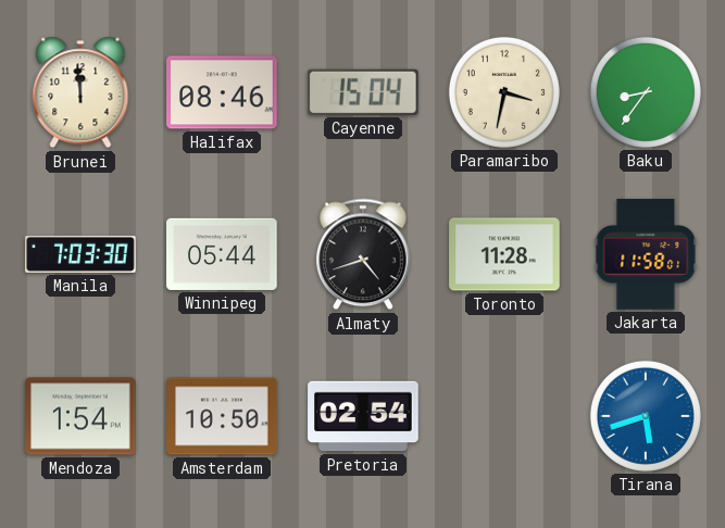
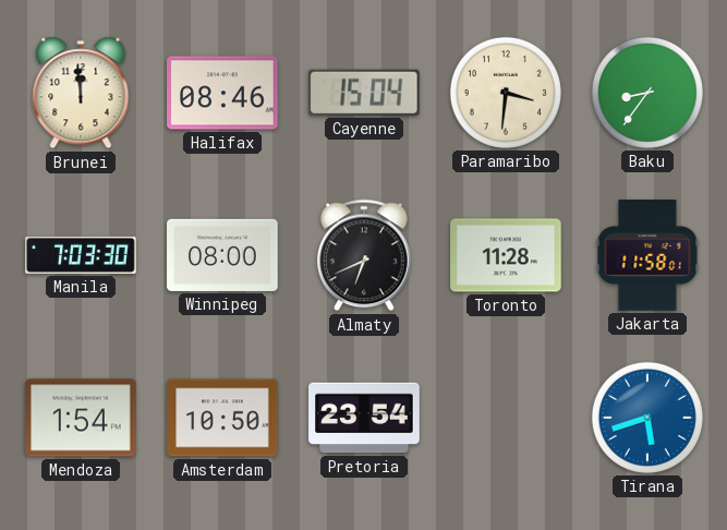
Paramaribo: 3:32 -> 3:31 (506, 93)
Winnipeg: 05:44 -> 08:00 (222, 255)
Almaty: 4:42 -> 6:41 (364, 255)
Pretoria: 02:54 -> 23:54 (364, 418)
